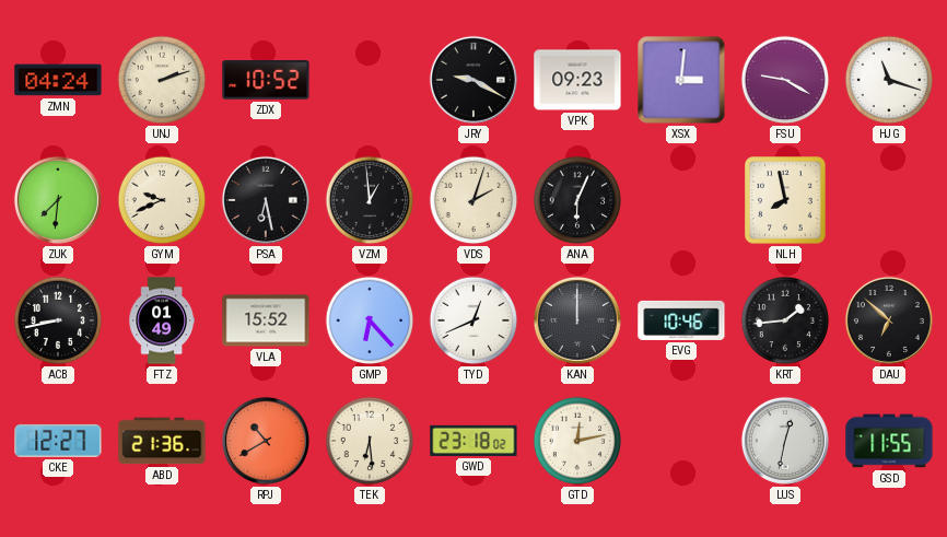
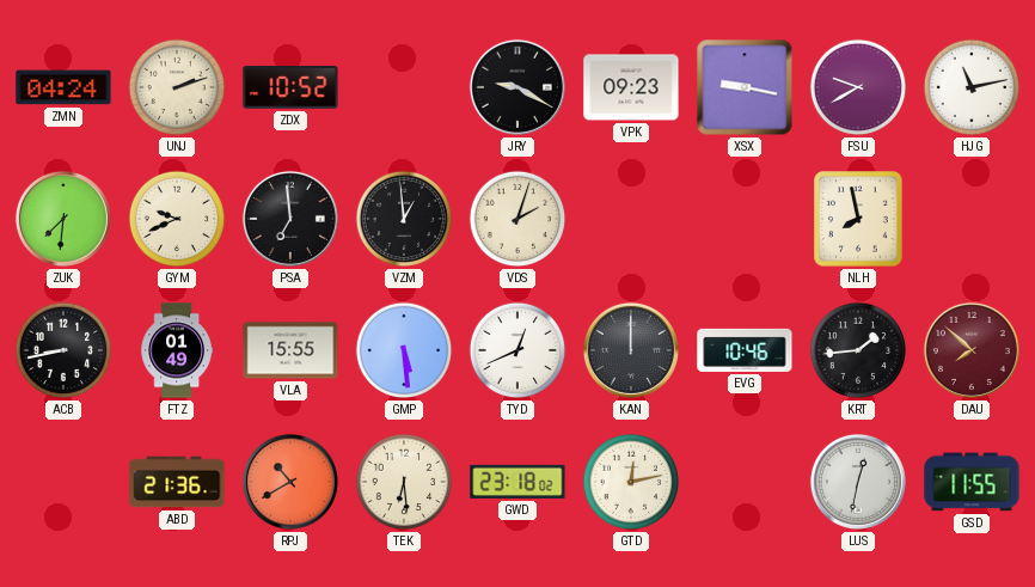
XSX: 3:01 -> 9:17 (745, 87)
FSU: 9:20 -> 9:40 (858, 87)
HJG: 11:18 -> 11:13 (972, 87)
PSA: 6:28 -> 6:59 (290, 219)
ANA: 6:04 -> none (577, 200)
VLA: 15:52 -> 15:55 (290, 350)
GMP: 6:23 -> 5:29 (404, 350)
DAU: 6:52 -> 7:52 (972, 350)
DAU dial: black -> burgundy (972, 350)
CKE: 12:27 -> none (58, 441)
